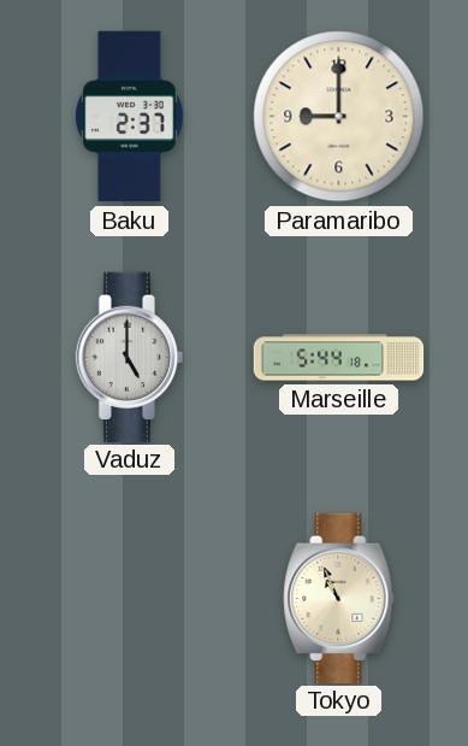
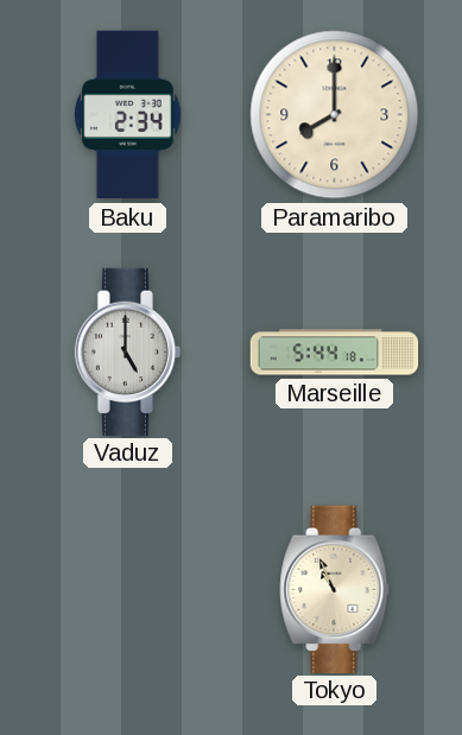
Baku: 2:37 -> 2:34 (127, 115)
Paramaribo: 9:00 -> 8:00 (335, 115)
